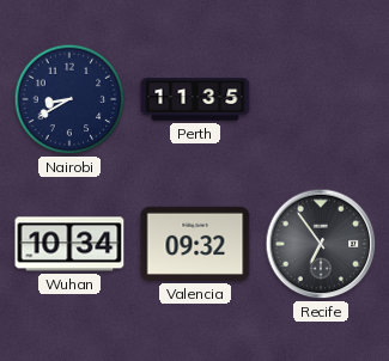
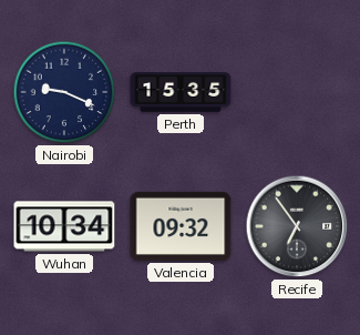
Nairobi: 8:40 -> 9:19 (64, 92)
Perth: 11:35 -> 15:35 (181, 92)
